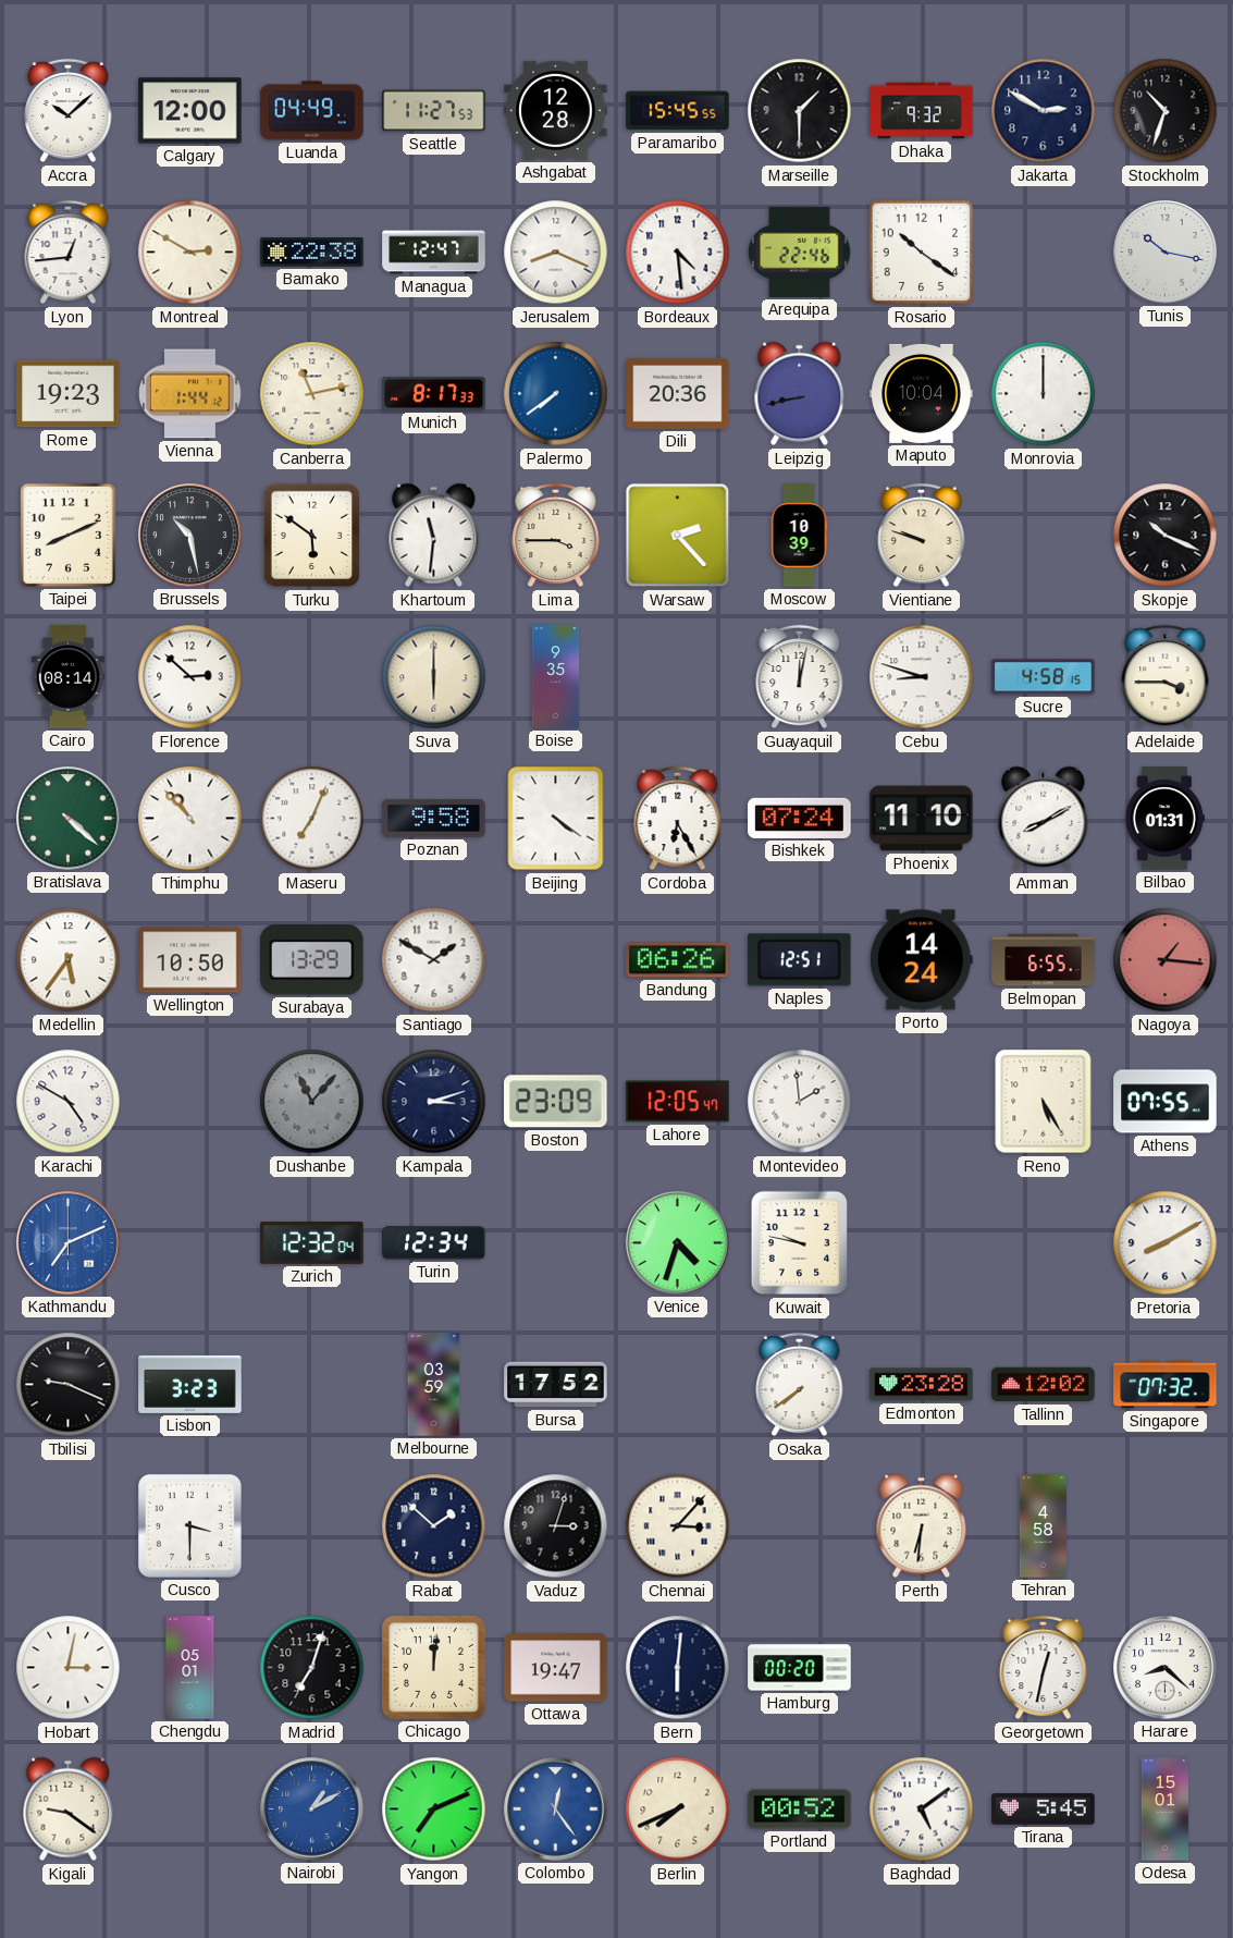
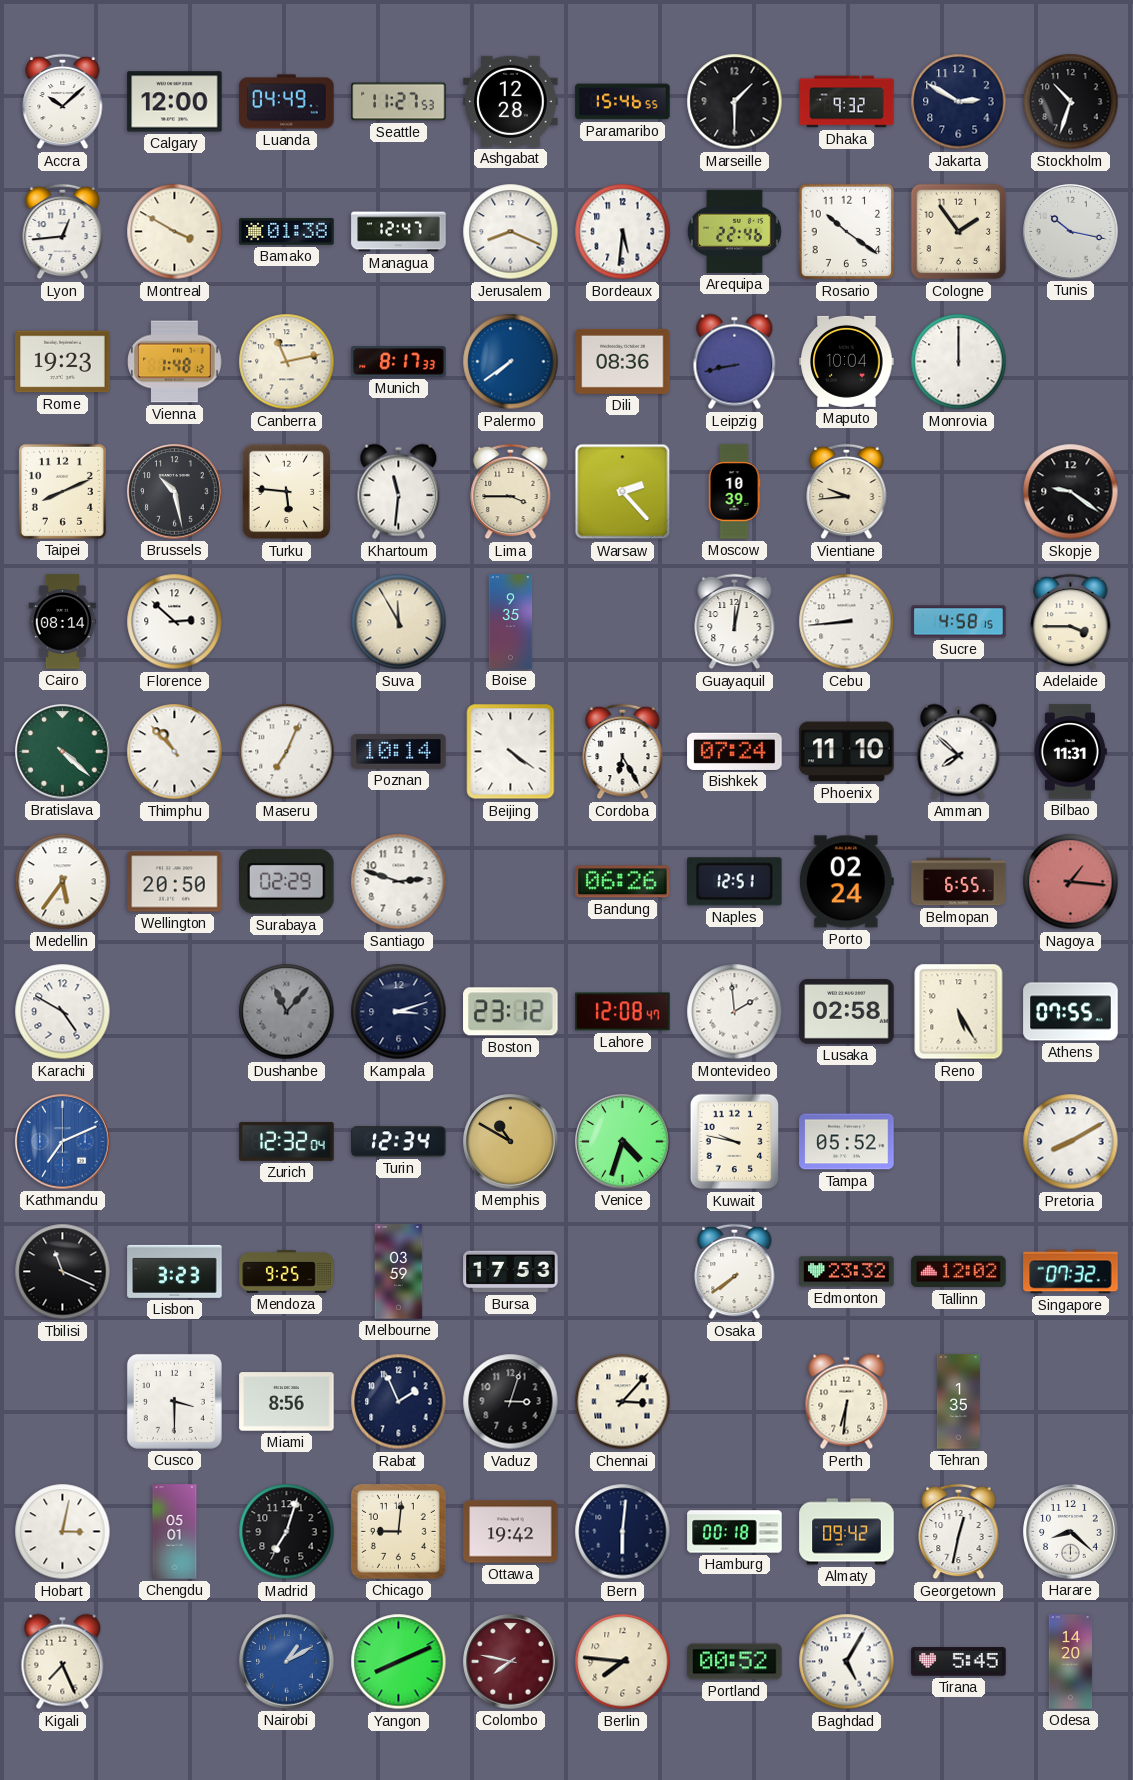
Paramaribo: 15:45 -> 15:46 (623, 102)
Montreal: 2:50 -> 3:50 (175, 232)
Bamako: 22:38 -> 01:38 (287, 232)
Bordeaux: 4:29 -> 5:31 (623, 232)
Cologne: none -> 1:54 (959, 232)
Vienna: 1:44 -> 1:48 (175, 362)
Dili: 20:36 -> 08:36 (623, 361)
Turku: 5:51 -> 5:46 (287, 492)
Vientiane: 9:48 -> 9:44 (847, 492)
Skopje: 10:19 -> 9:21 (1071, 492)
Suva: 6:00 -> 11:55 (399, 622)
Cebu: 8:48 -> 8:44 (847, 622)
Poznan: 9:58 -> 10:14 (399, 751)
Amman: 8:10 -> 7:52 (959, 752)
Bilbao: 01:31 -> 11:31 (1070, 752)
Wellington: 10:50 -> 20:50 (175, 882)
Surabaya: 13:29 -> 02:29 (287, 882)
Santiago: 1:50 -> 2:48 (399, 882)
Porto: 14:24 -> 02:24 (846, 882)
Boston: 23:09 -> 23:12 (511, 1012)
Lahore: 12:05 -> 12:08 (623, 1012)
Lusaka: none -> 02:58 (847, 1012)
Memphis: none -> 10:50 (511, 1142)
Tampa: none -> 05:52 (847, 1142)
Tbilisi: 9:19 -> 11:19 (63, 1272)
Mendoza: none -> 9:25 (287, 1272)
Bursa: 17:52 -> 17:53 (511, 1272)
Edmonton: 23:28 -> 23:32 (847, 1272)
Miami: none -> 8:56 (287, 1402)
Rabat: 1:52 -> 1:56 (399, 1402)
Tehran: 4:58 -> 1:35 (958, 1402)
Chicago: 12:01 -> 9:01 (398, 1531)
Ottawa: 19:47 -> 19:42 (511, 1532)
Hamburg: 00:20 -> 00:18 (735, 1532)
Almaty: none -> 09:42 (847, 1532)
Kigali: 9:21 -> 7:26 (63, 1662)
Yangon: 7:11 -> 8:11 (399, 1662)
Colombo: 12:24 -> 7:47 (511, 1662)
Colombo dial: blue -> burgundy (511, 1662)
Berlin: 7:41 -> 7:46 (623, 1662)
Baghdad: 5:09 -> 5:05 (847, 1662)
Odesa: 15:01 -> 14:20 (1071, 1662)
